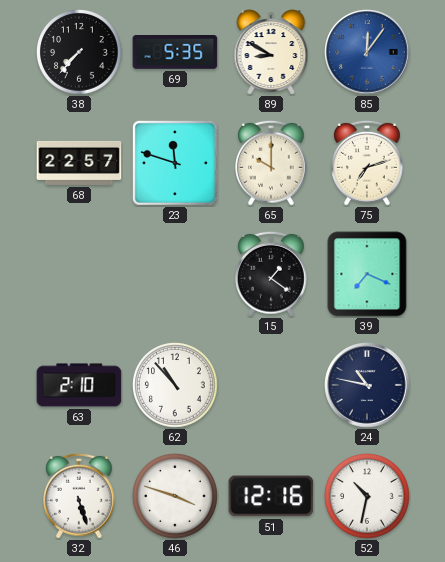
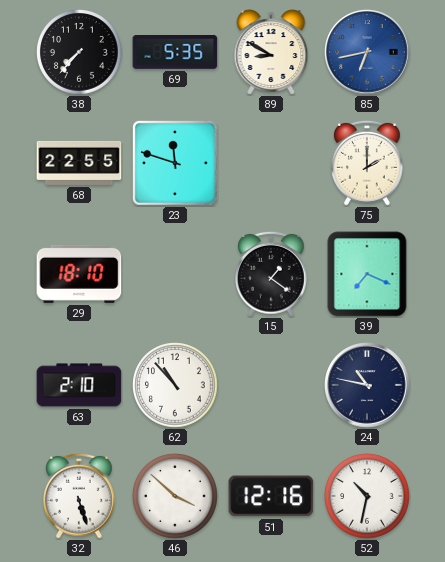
85: 12:06 -> 6:43 (367, 52)
68: 22:57 -> 22:55 (79, 163)
65: 10:00 -> none (272, 163)
75: 7:12 -> 2:00 (368, 163)
29: none -> 18:10 (79, 274)
46: 3:48 -> 3:52 (176, 497)
